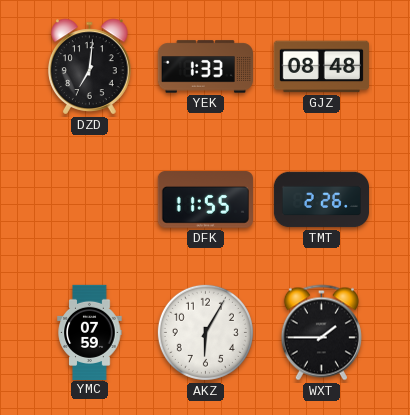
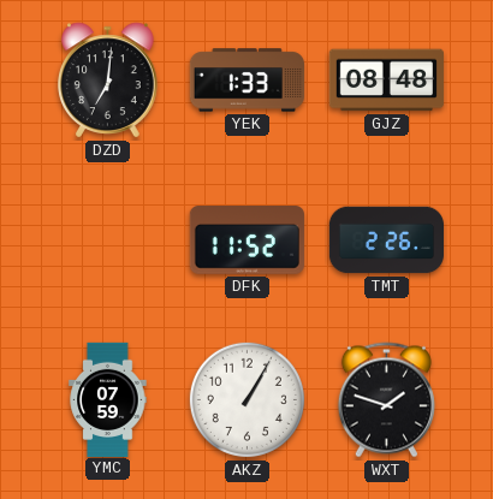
DFK: 11:55 -> 11:52 (246, 240)
AKZ: 6:05 -> 1:05 (246, 399)
WXT: 1:45 -> 1:48 (386, 400)
